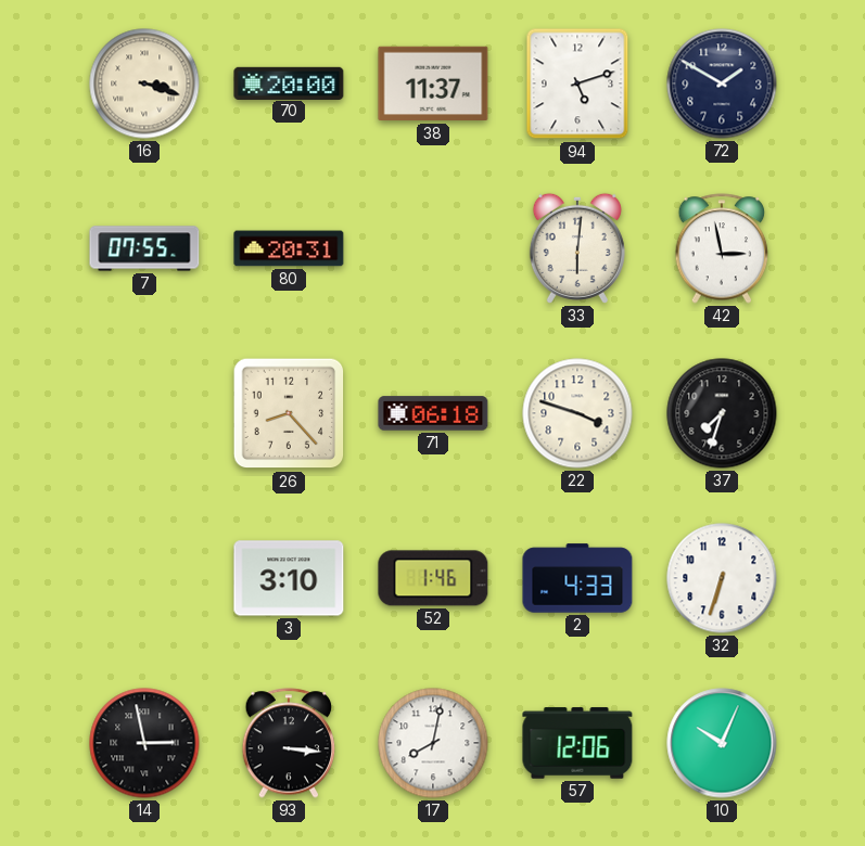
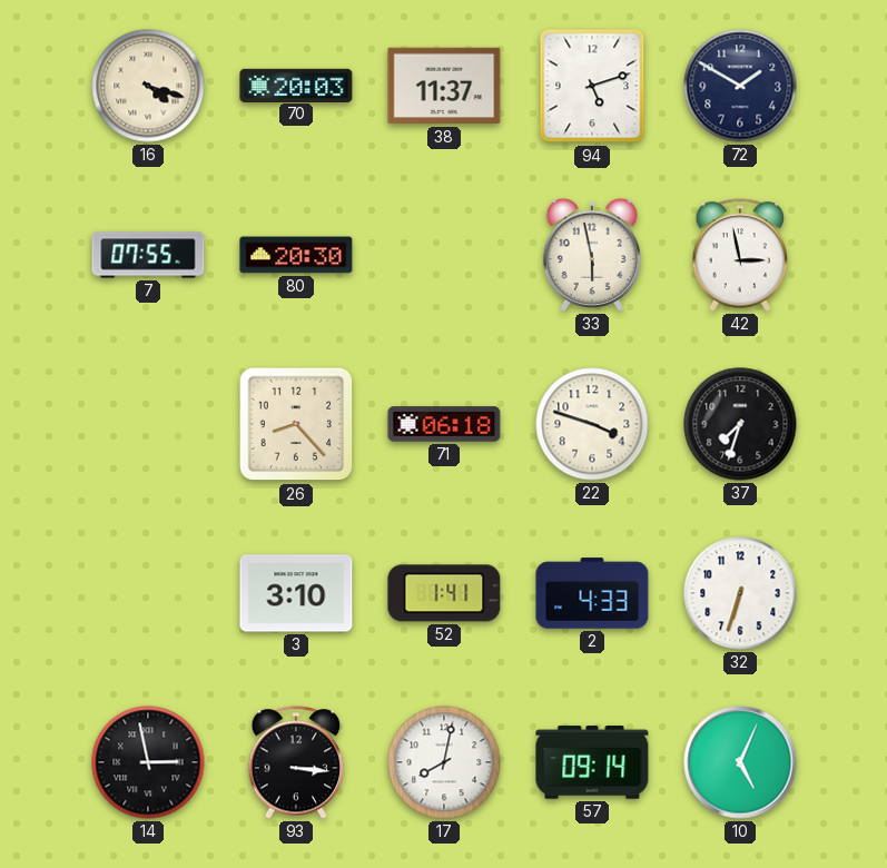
16: 3:18 -> 4:18 (148, 86)
70: 20:00 -> 20:03 (296, 85)
80: 20:31 -> 20:30 (296, 255)
33: 6:01 -> 5:58 (592, 255)
52: 1:46 -> 1:41 (444, 593)
57: 12:06 -> 09:14 (592, 762)
10: 10:04 -> 5:04 (740, 762)
